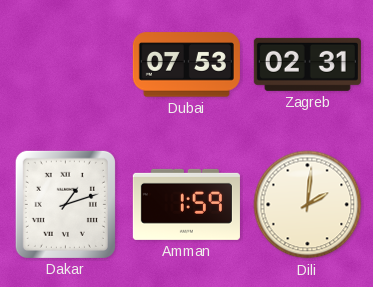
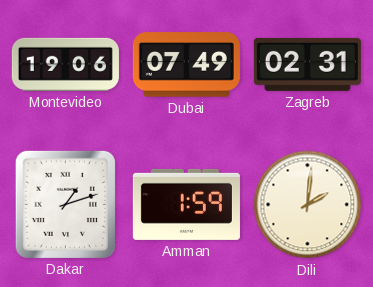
Montevideo: none -> 19:06 (65, 64)
Dubai: 07:53 -> 07:49 (186, 65)
